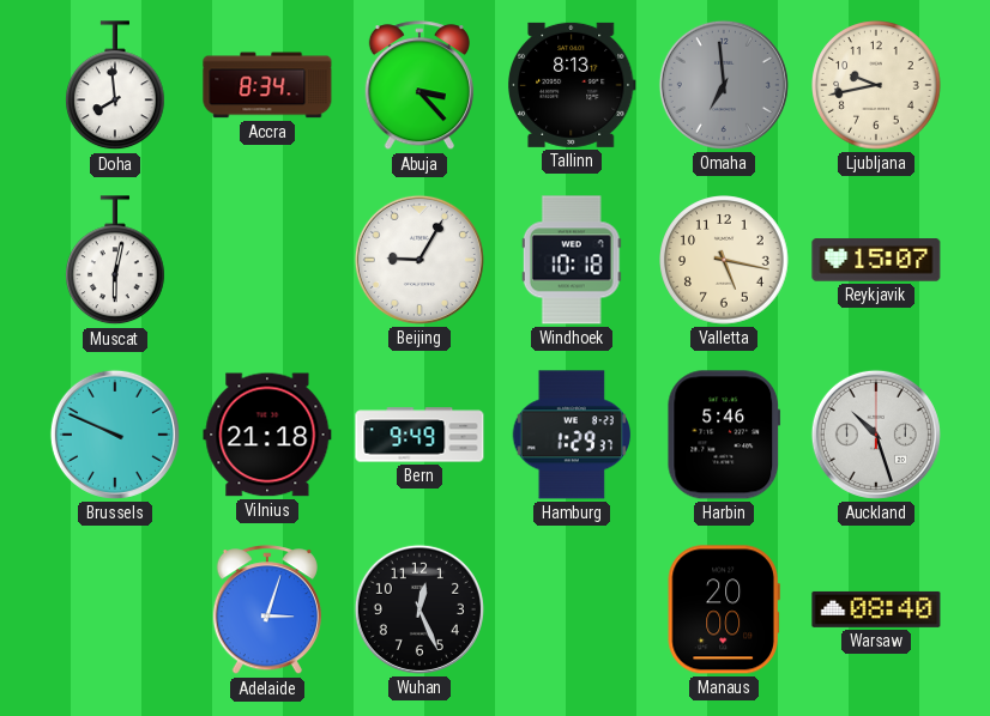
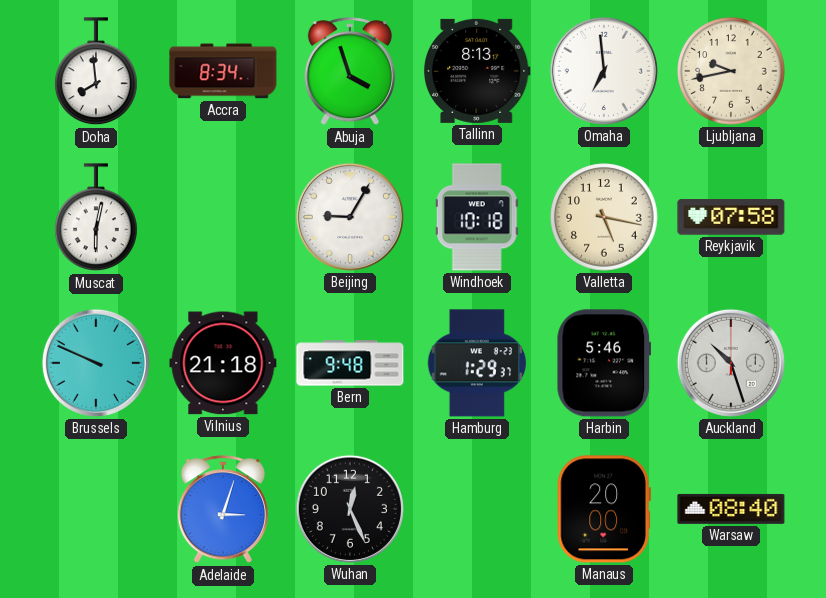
Abuja: 3:23 -> 3:57 (350, 72)
Omaha dial: grey -> white (604, 71)
Reykjavik: 15:07 -> 07:58 (731, 217)
Bern: 9:49 -> 9:48 (350, 363)
